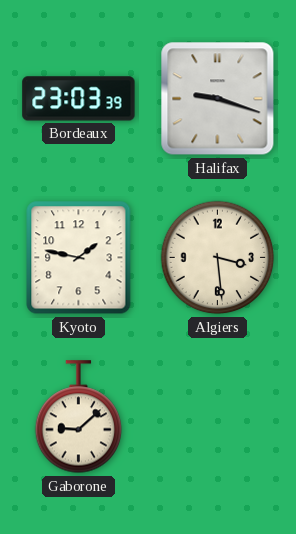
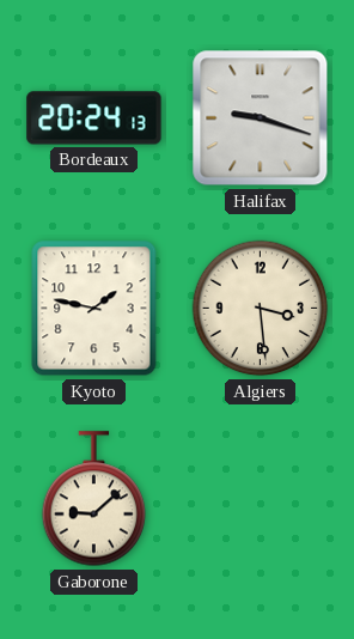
Bordeaux: 23:03 -> 20:24 (94, 118)
